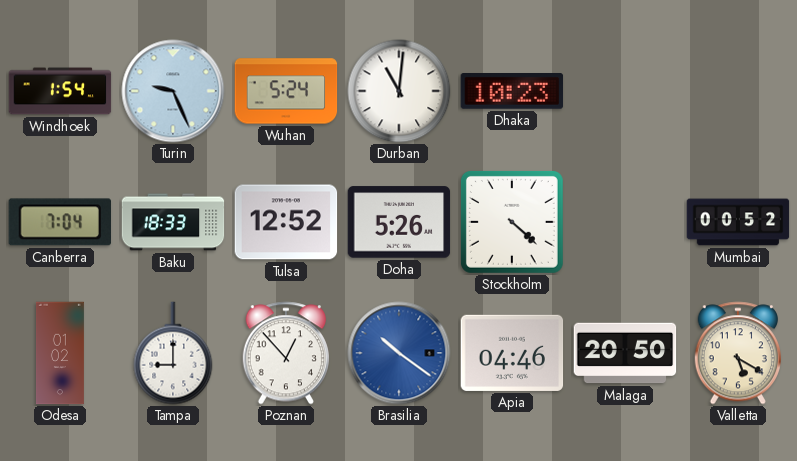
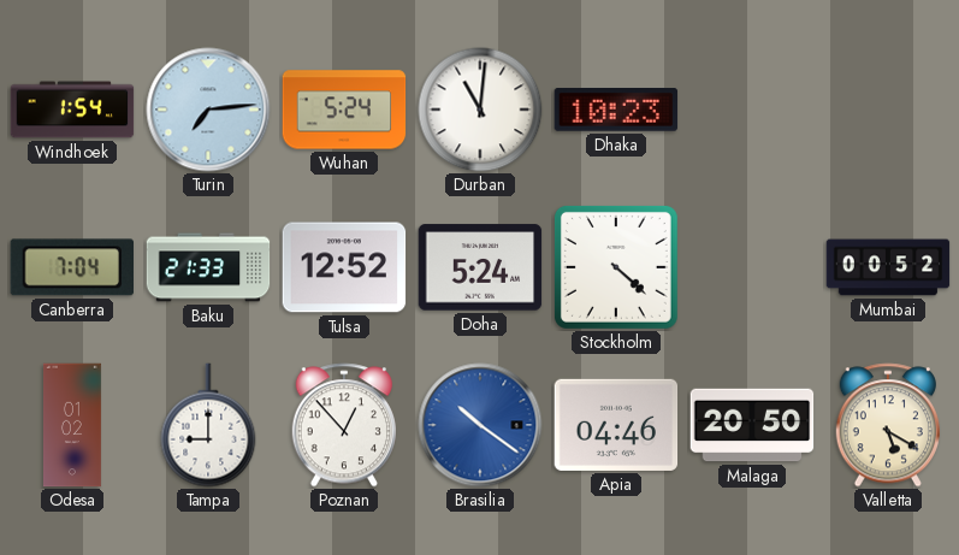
Turin: 9:26 -> 7:14 (208, 110)
Baku: 18:33 -> 21:33 (208, 267)
Doha: 5:26 -> 5:24 (480, 267)
